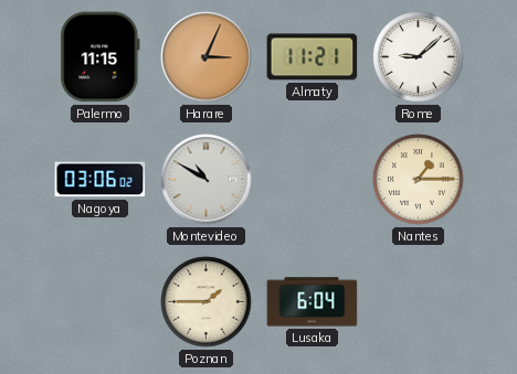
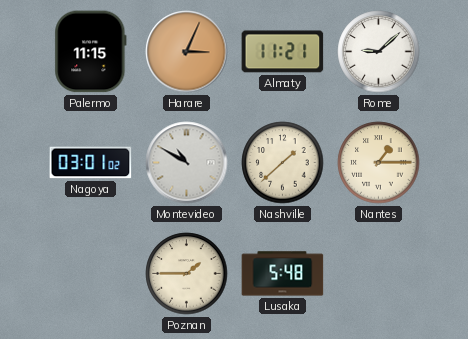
Nagoya: 03:06 -> 03:01 (91, 163)
Nashville: none -> 1:38 (283, 163)
Lusaka: 6:04 -> 5:48 (283, 274)
